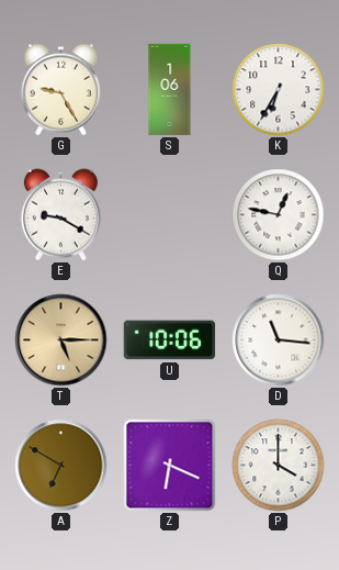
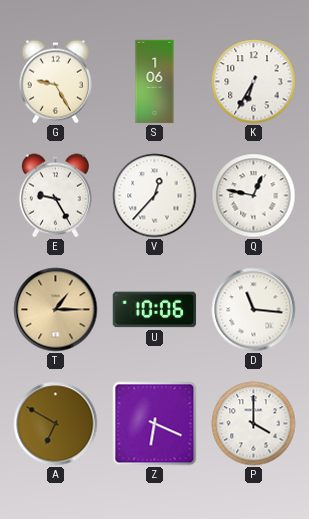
E: 9:20 -> 9:25 (55, 196)
V: none -> 12:37 (155, 196)
T: 5:15 -> 1:15 (56, 310)
